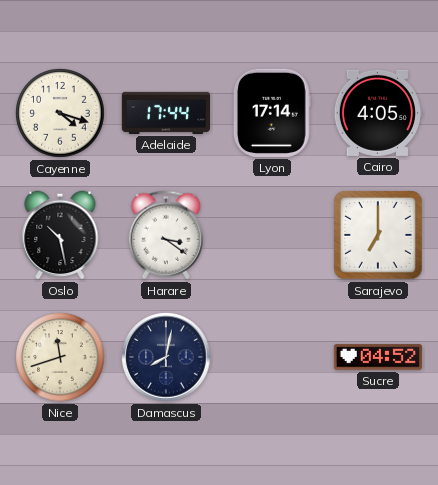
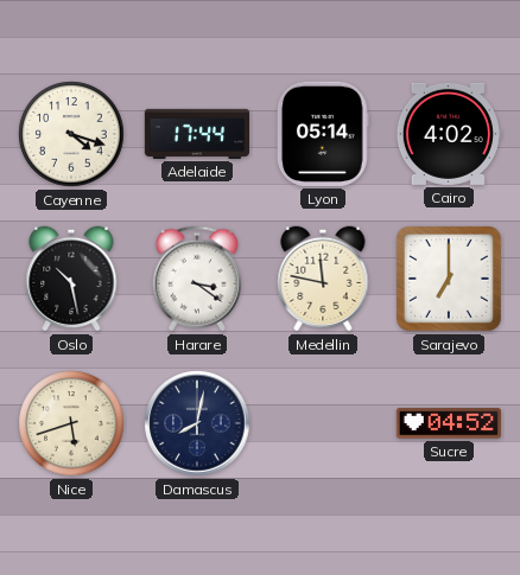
Lyon: 17:14 -> 05:14 (323, 134)
Cairo: 4:05 -> 4:02 (448, 134)
Medellin: none -> 11:47 (323, 279)
Nice: 11:42 -> 5:42 (71, 423)
